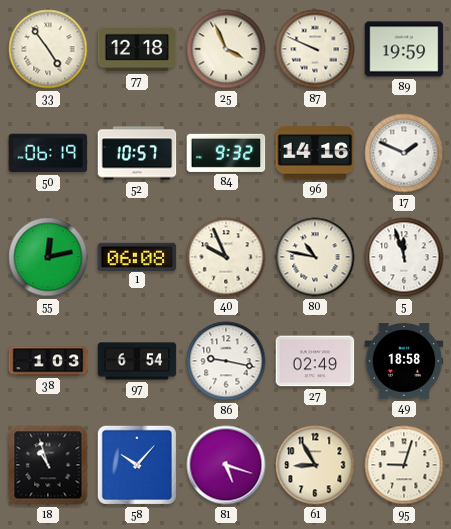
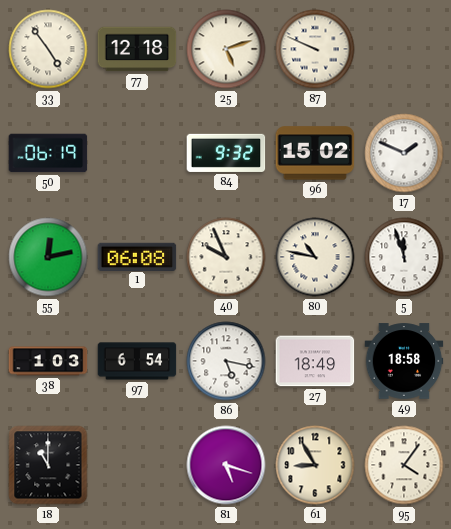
25: 3:56 -> 5:12 (226, 49)
89: 19:59 -> none (404, 49)
52: 10:57 -> none (137, 153)
96: 14:16 -> 15:02 (315, 153)
86: 9:17 -> 5:17 (226, 361)
27: 02:49 -> 18:49 (315, 361)
18: 10:57 -> 11:00 (48, 465)
58: 10:07 -> none (137, 465)
95: 9:03 -> 4:06 (404, 465)
